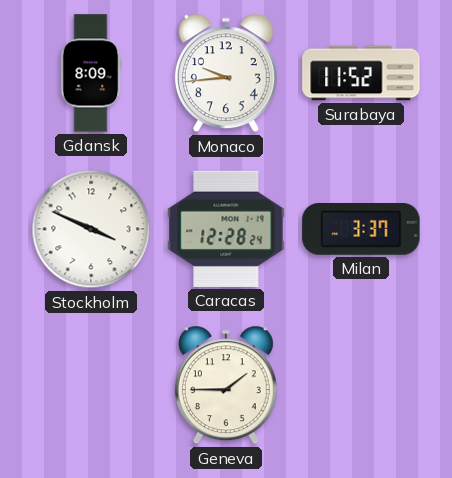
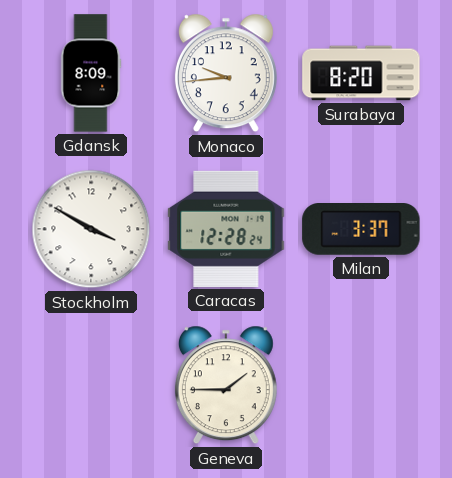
Surabaya: 11:52 -> 8:20 (361, 73)
Stockholm: 3:49 -> 3:50 (91, 229)
